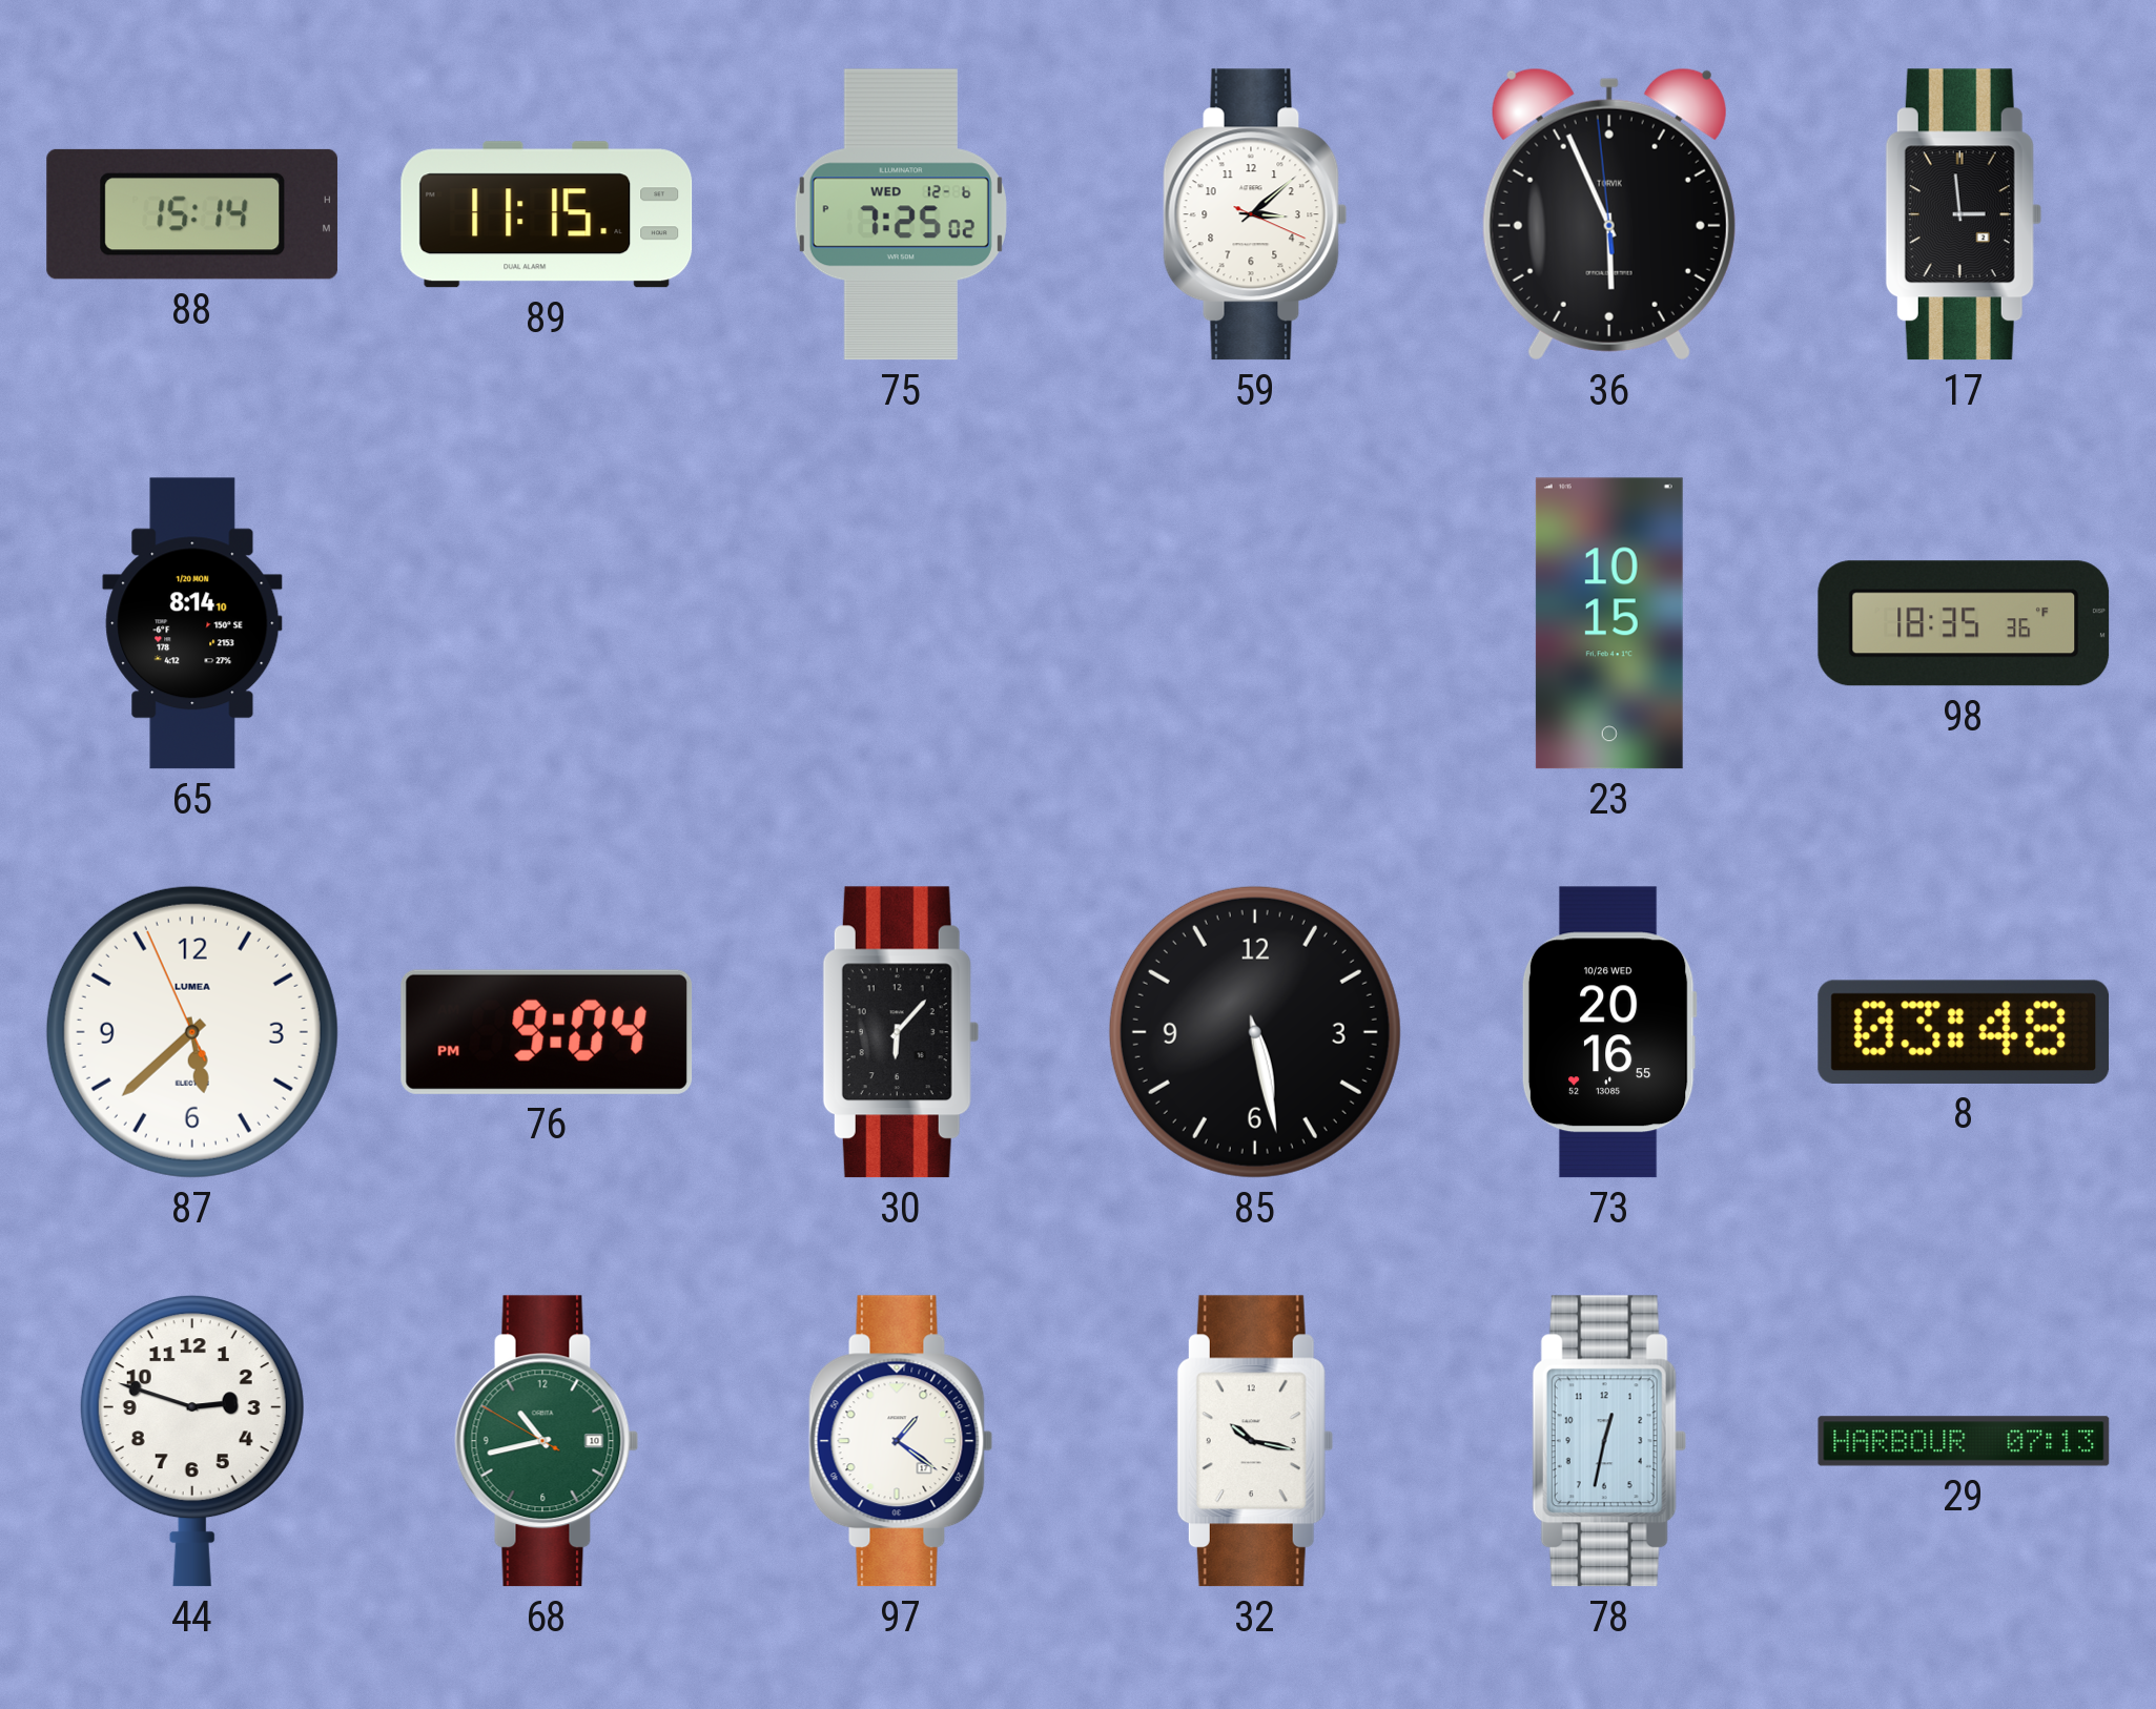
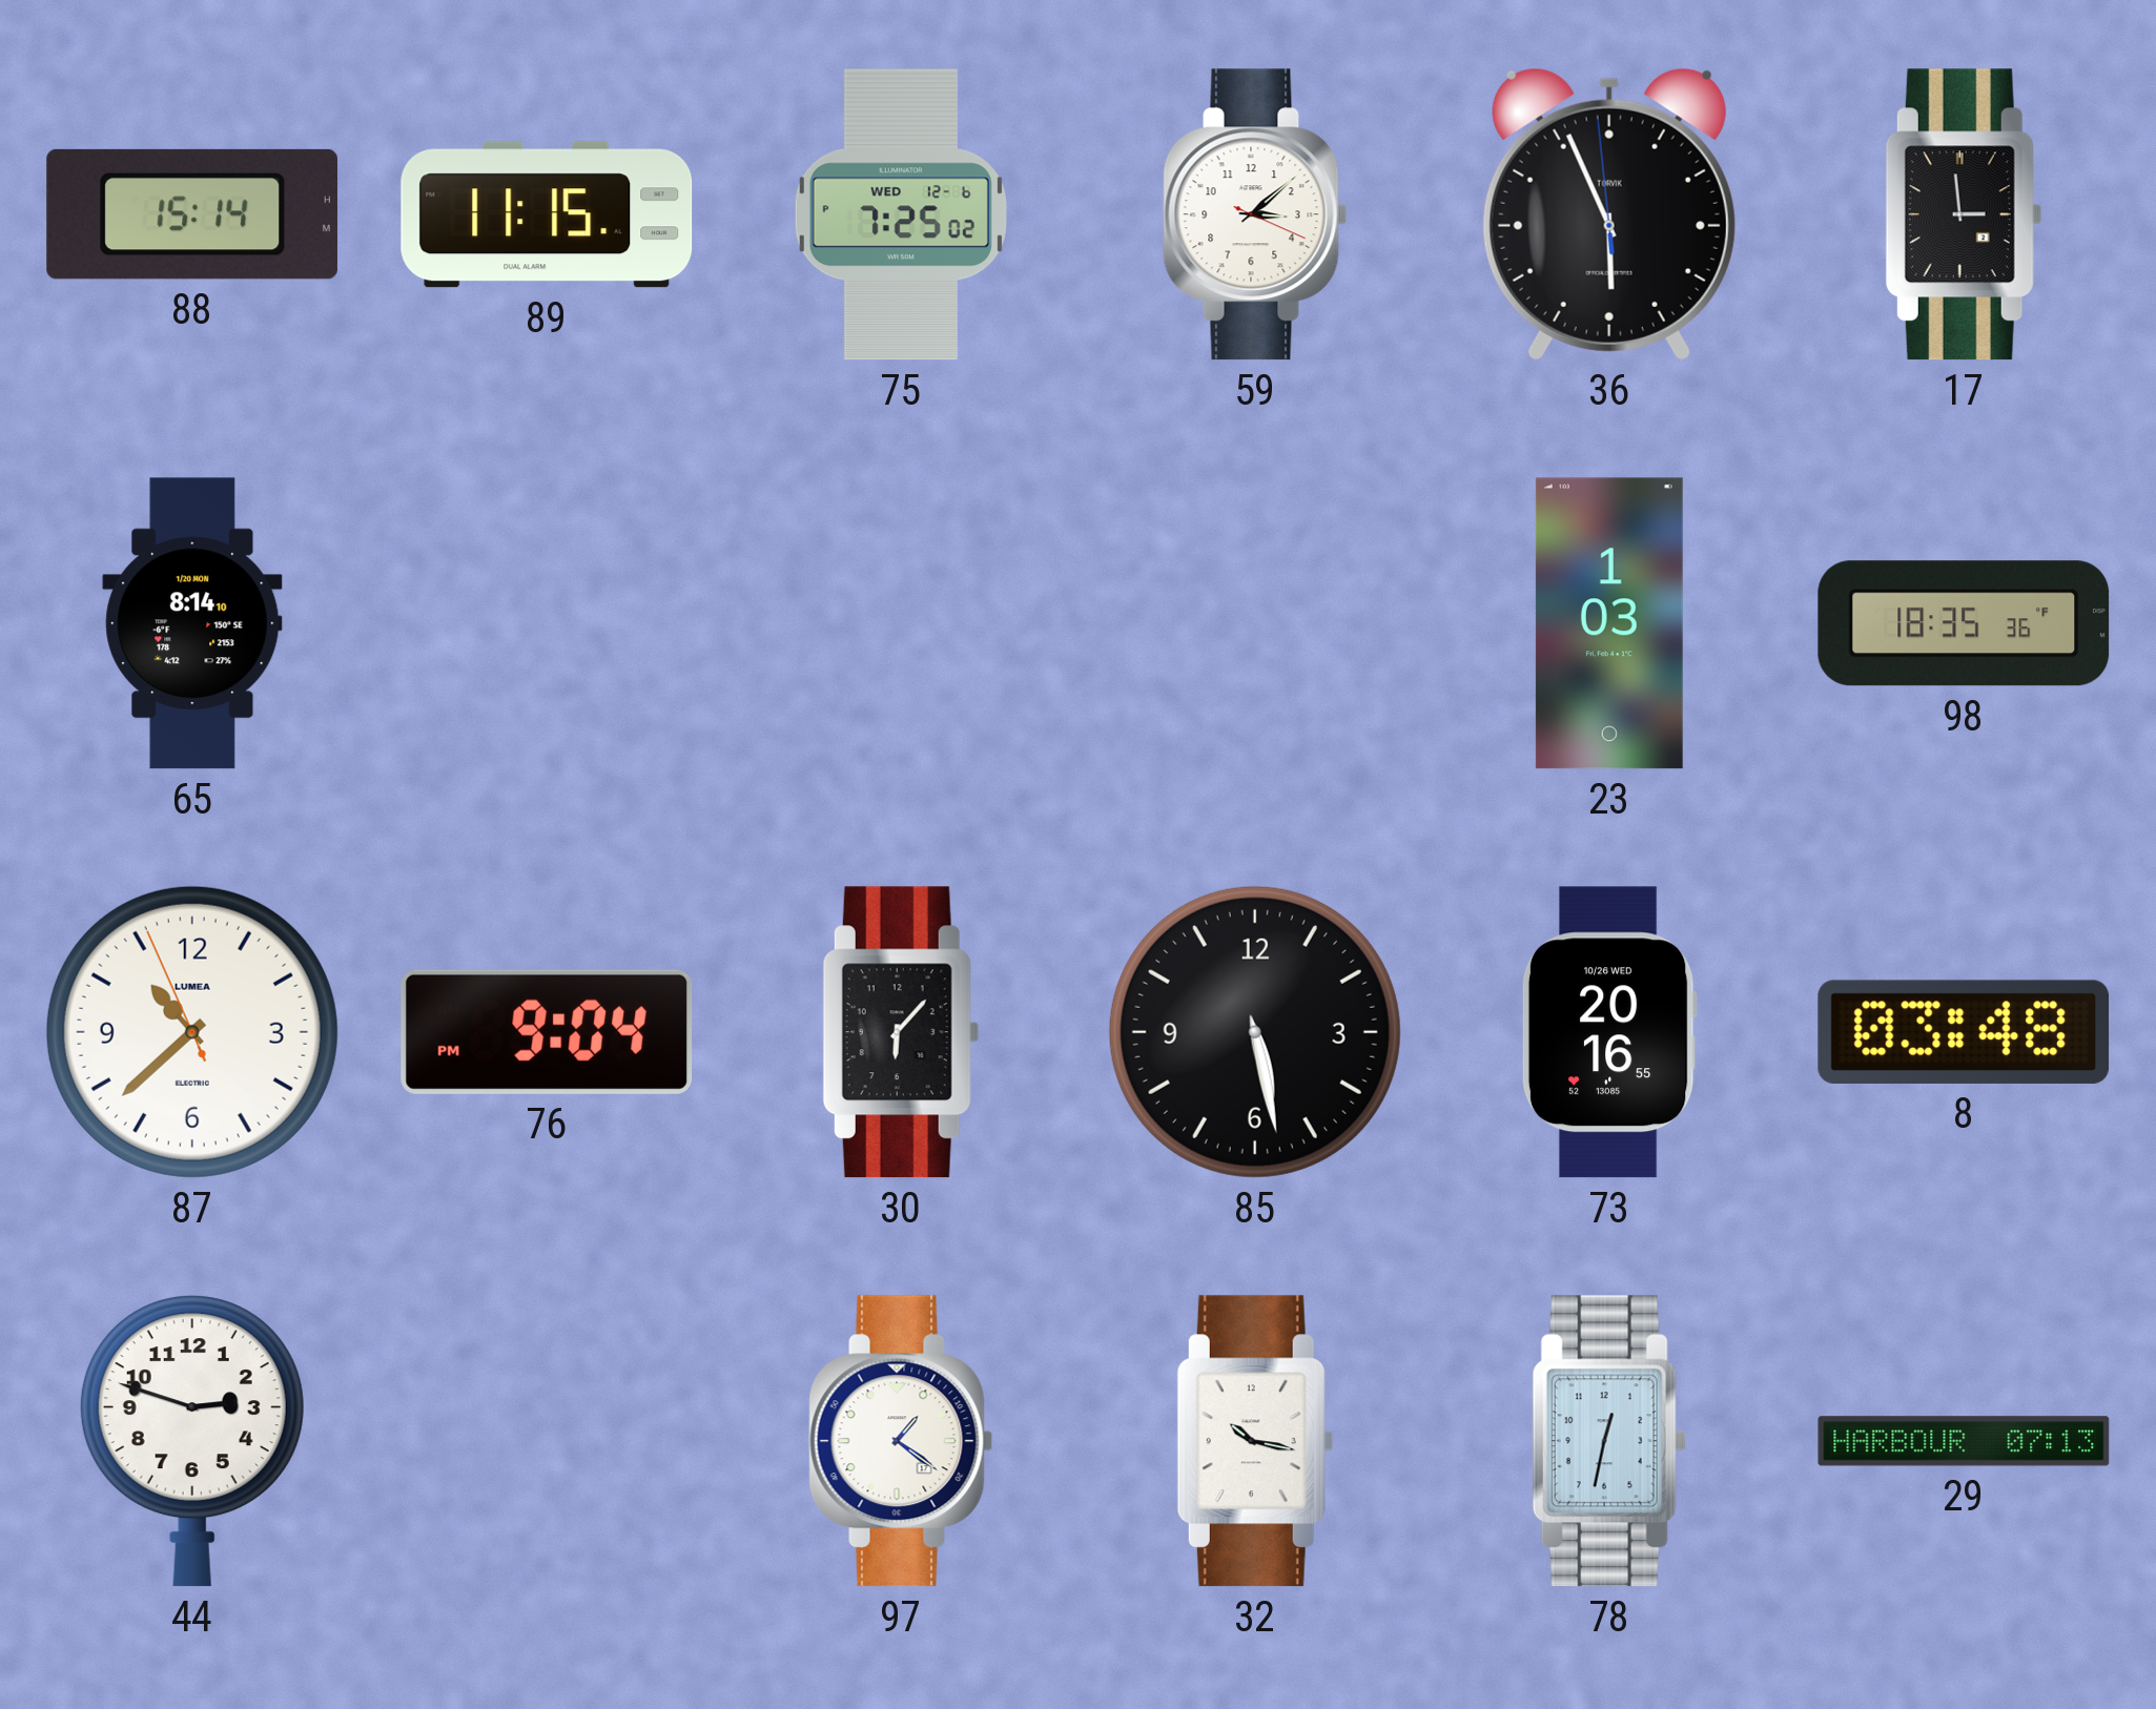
23: 10:15 -> 1:03 (1609, 623)
87: 5:37 -> 10:37 (192, 1032)
68: 10:42 -> none (547, 1441)
